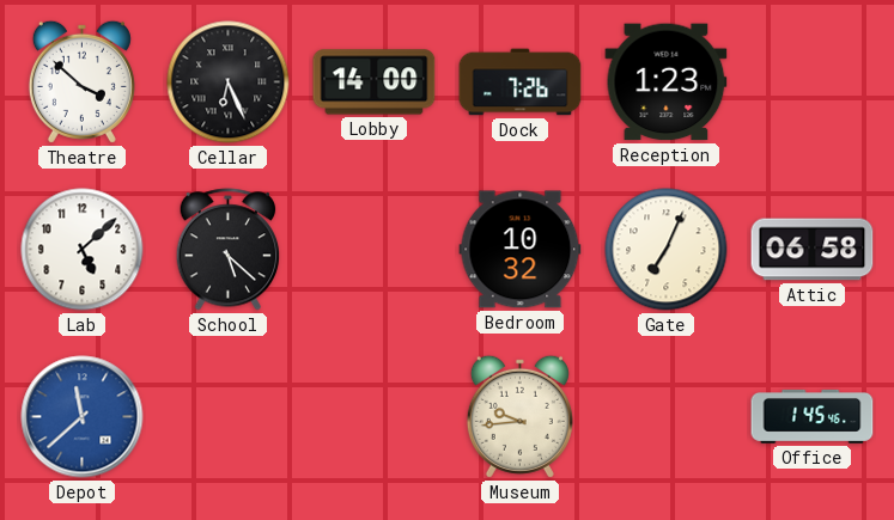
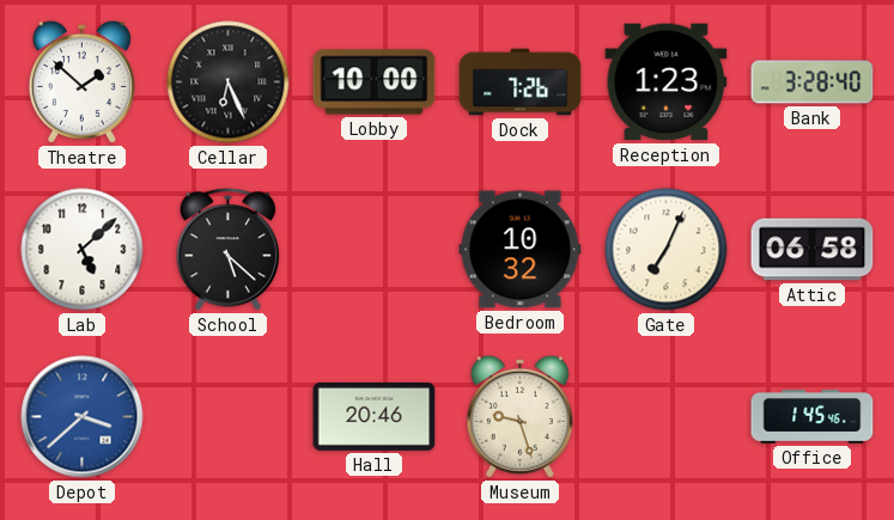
Theatre: 3:52 -> 1:52 (81, 81)
Lobby: 14:00 -> 10:00 (375, 82)
Bank: none -> 3:28 (813, 82)
Depot: 11:38 -> 3:38 (83, 417)
Hall: none -> 20:46 (375, 416)
Museum: 9:44 -> 9:27 (519, 416)
